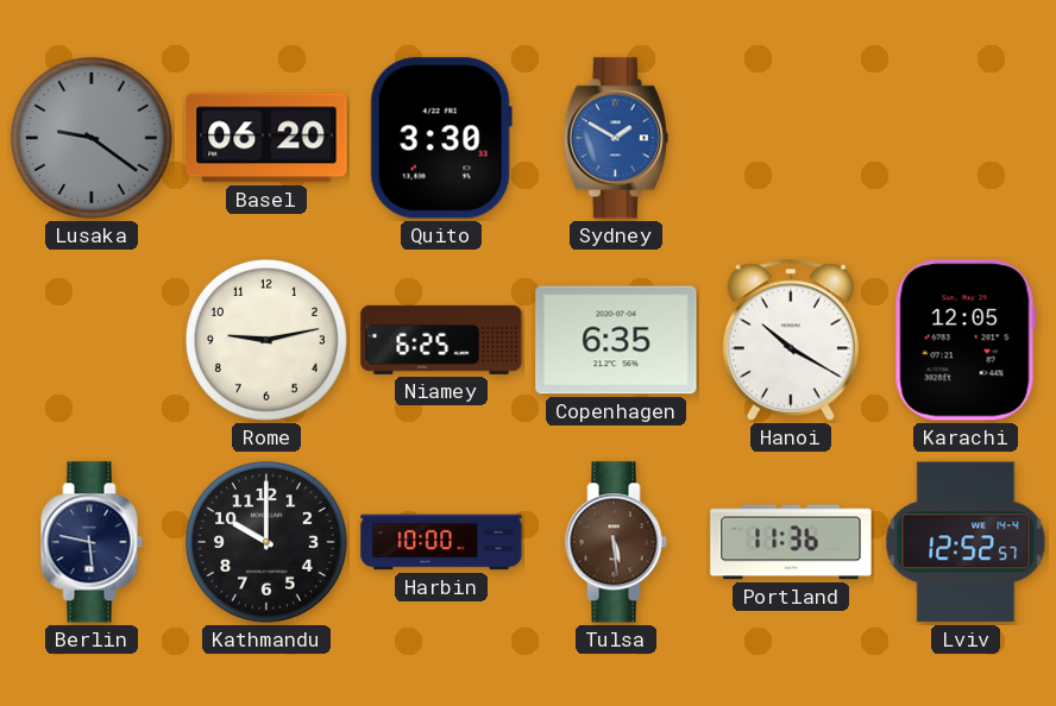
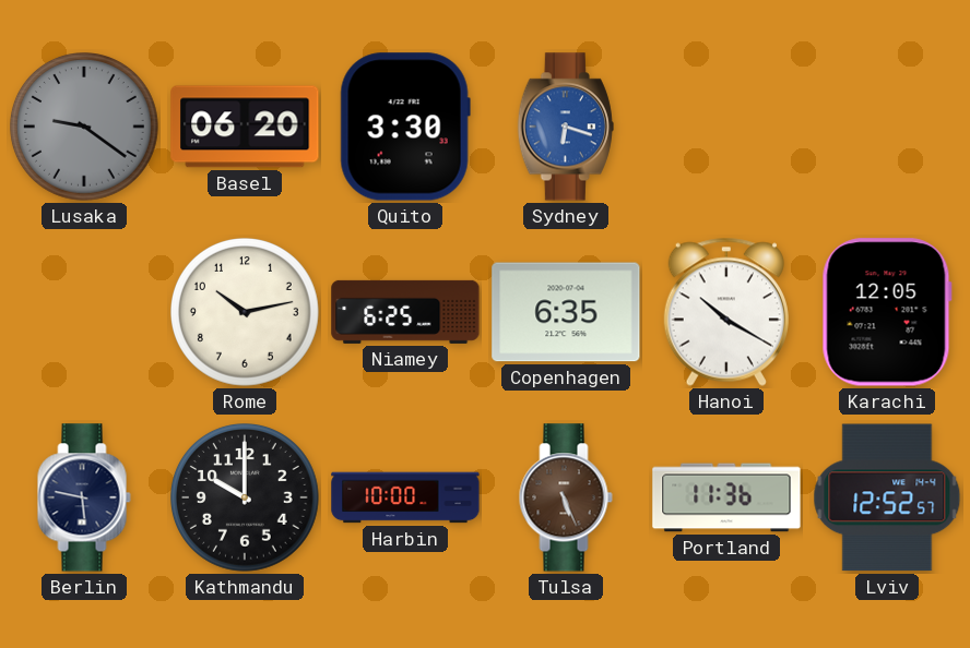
Sydney: 1:50 -> 6:18 (566, 127)
Rome: 9:13 -> 10:13 (246, 313)
Tulsa: 5:29 -> 5:26 (566, 497)
